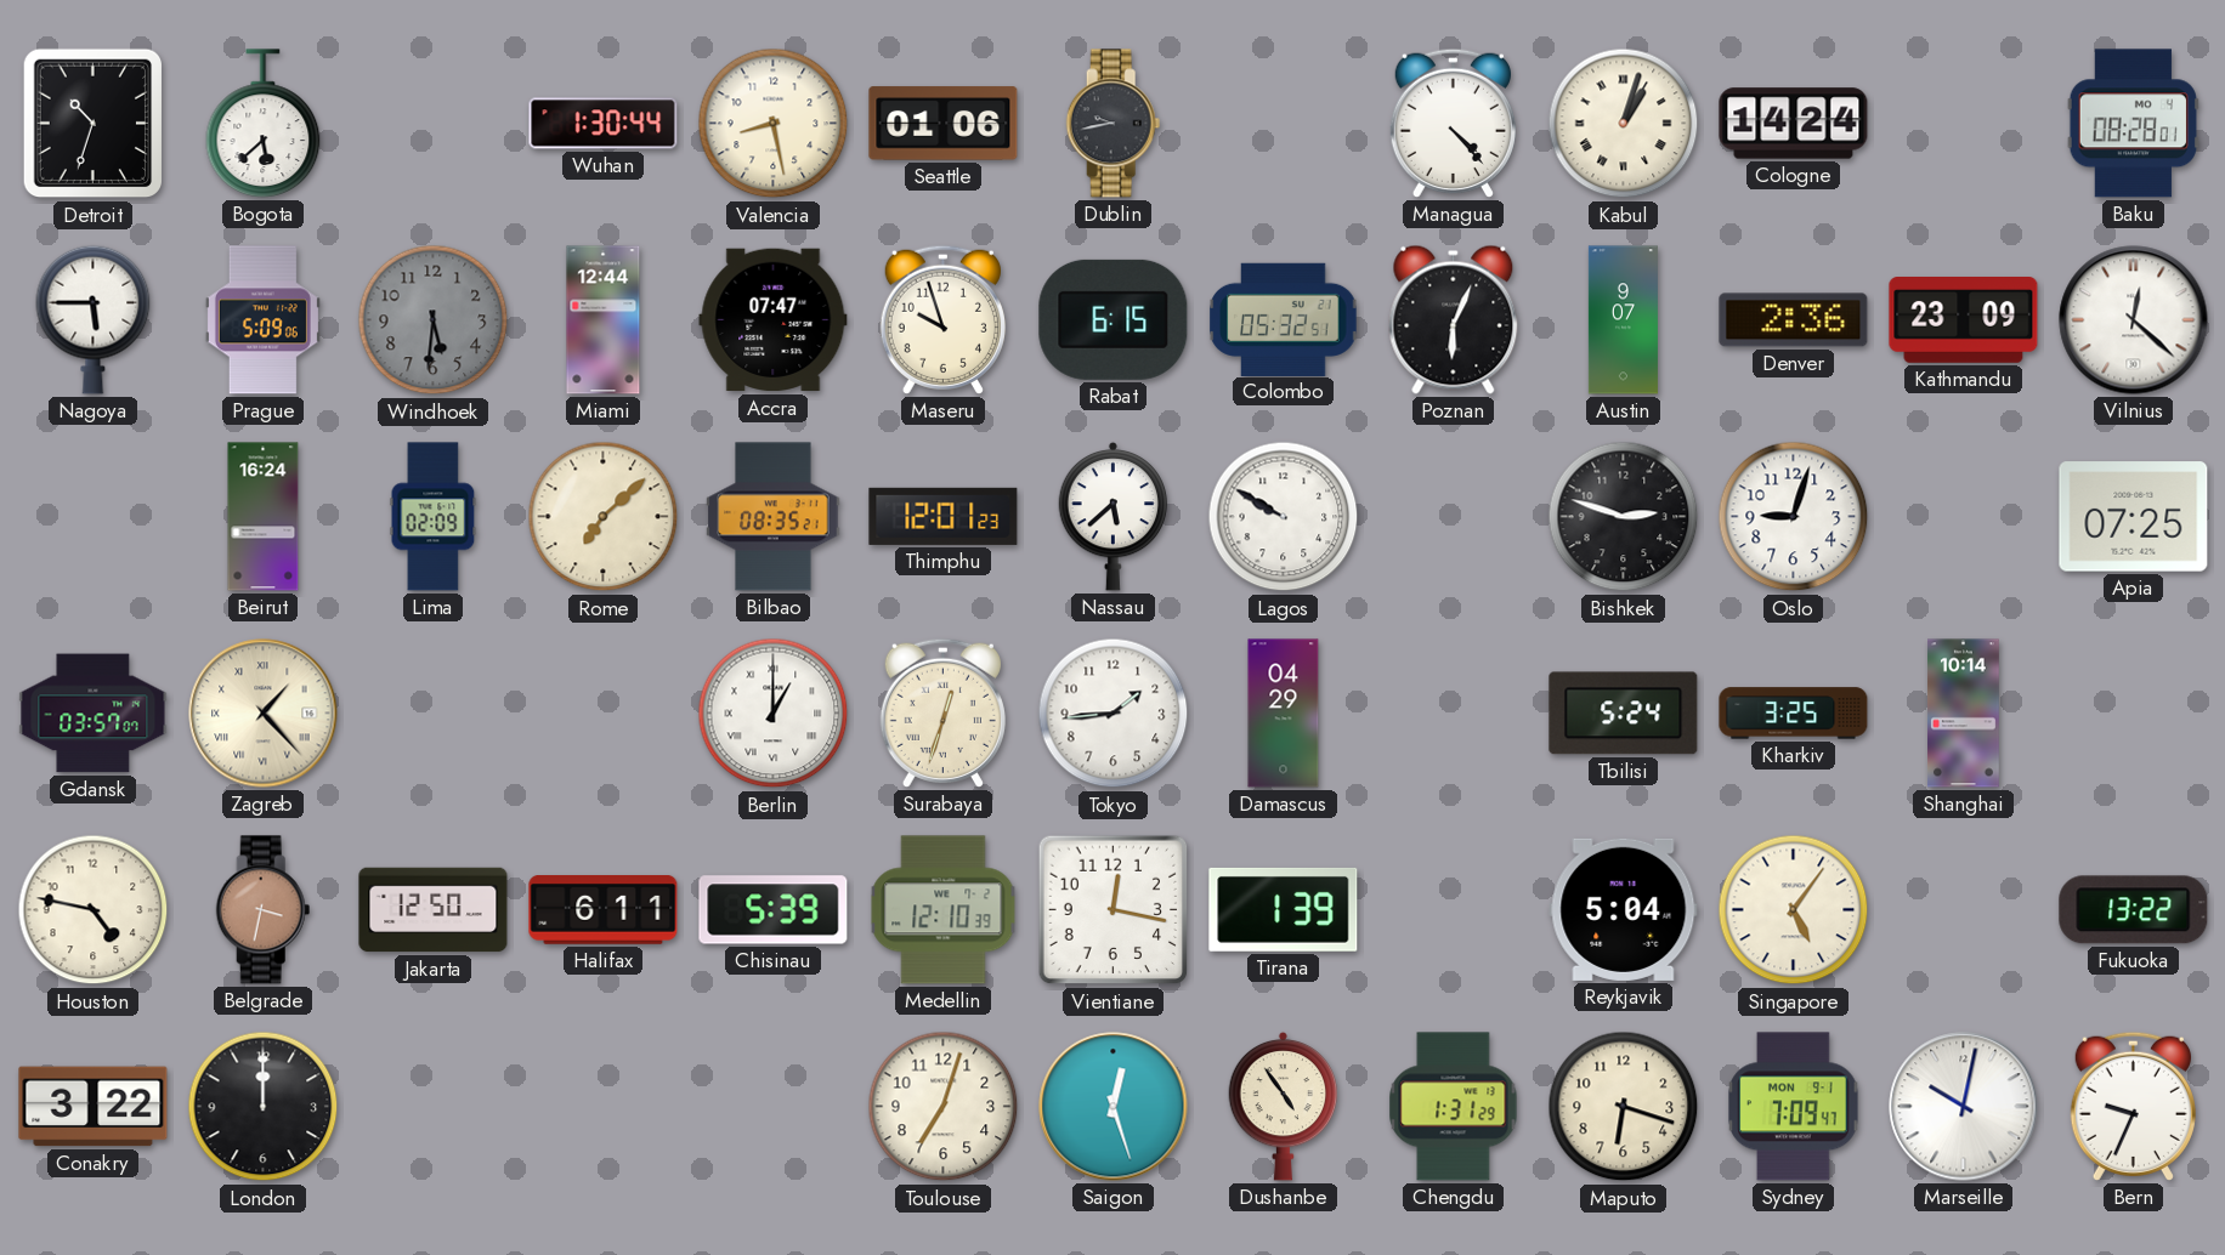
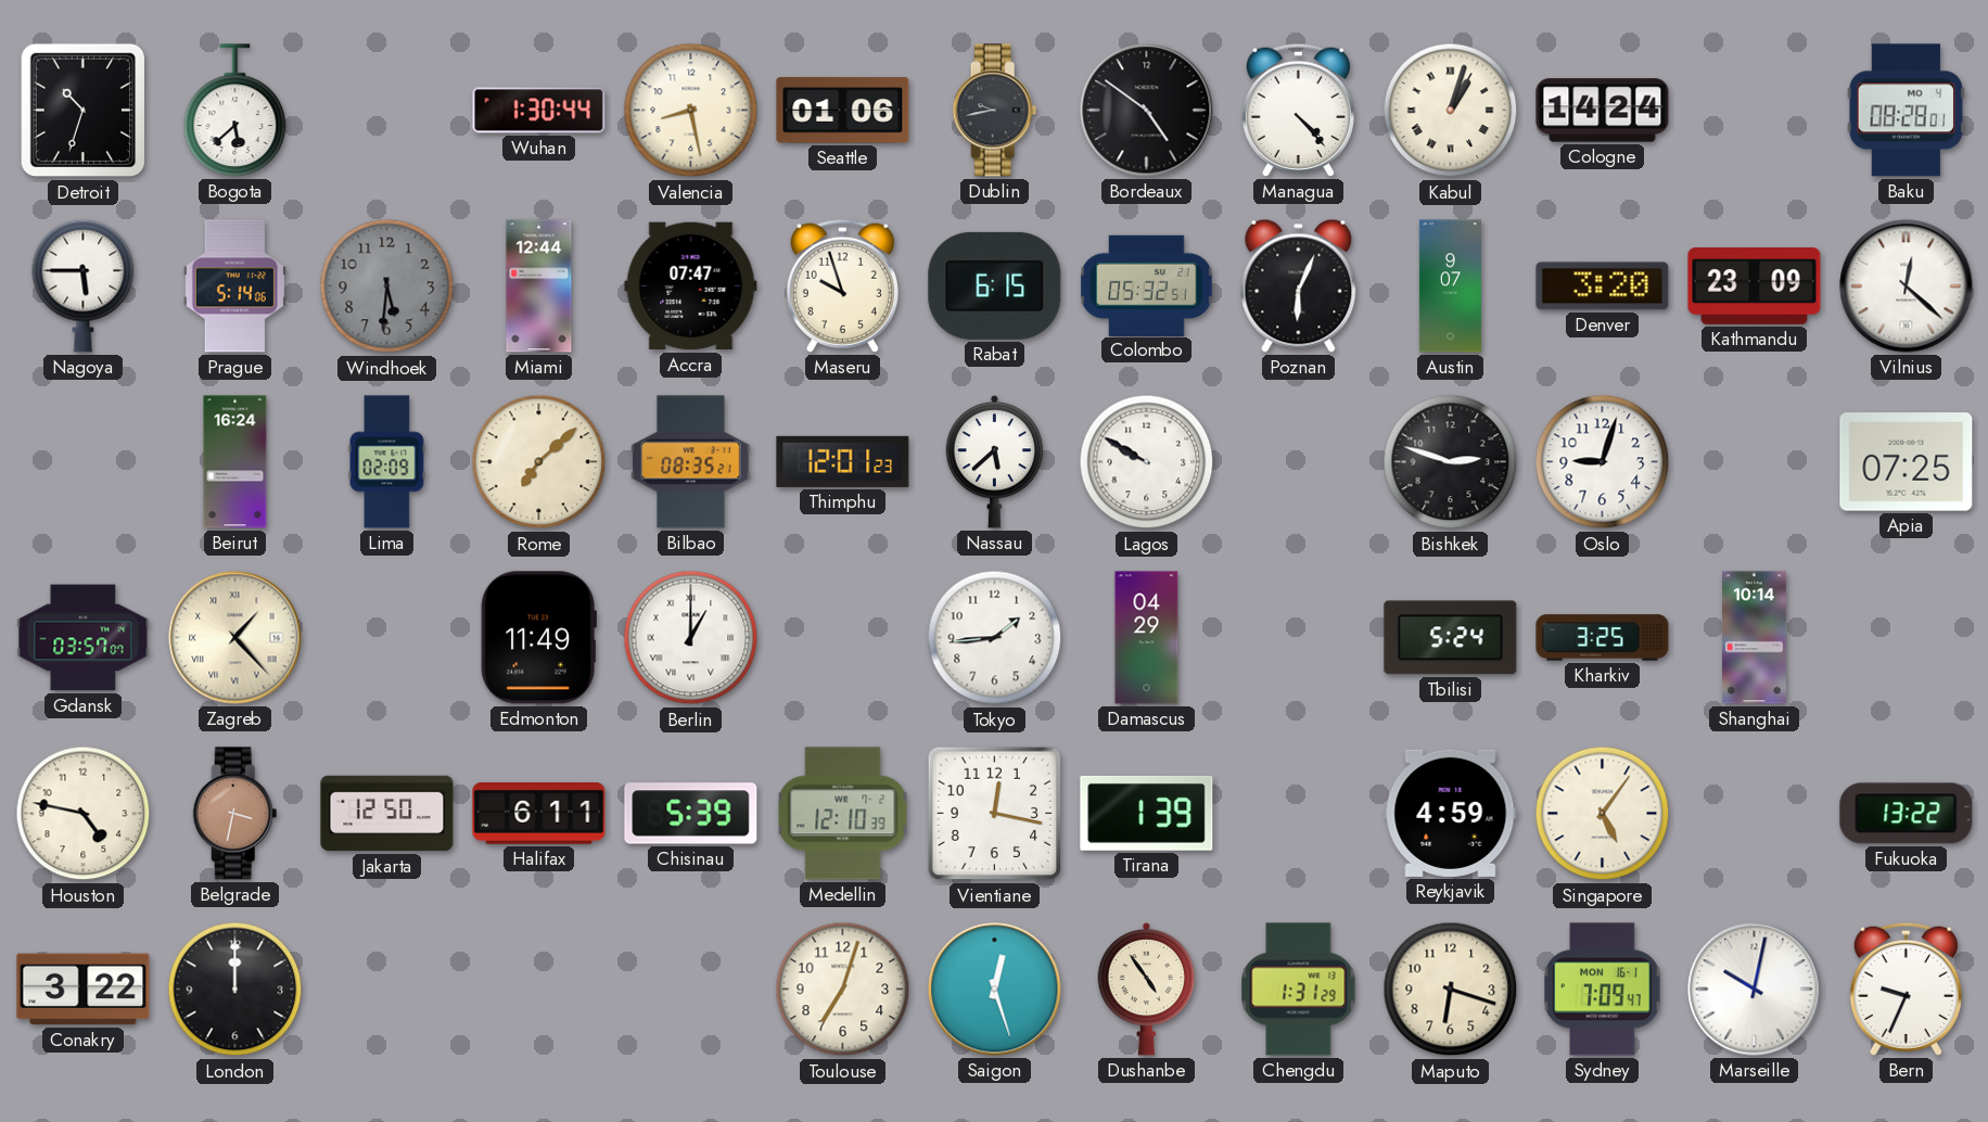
Bordeaux: none -> 4:51 (1147, 111)
Prague: 5:09 -> 5:14 (234, 286)
Denver: 2:36 -> 3:20 (1603, 286)
Edmonton: none -> 11:49 (538, 638)
Surabaya: 12:33 -> none (942, 712)
Reykjavik: 5:04 -> 4:59 (1451, 813)
Sydney date: MON 9-1 -> MON 16-1 (1603, 990)
